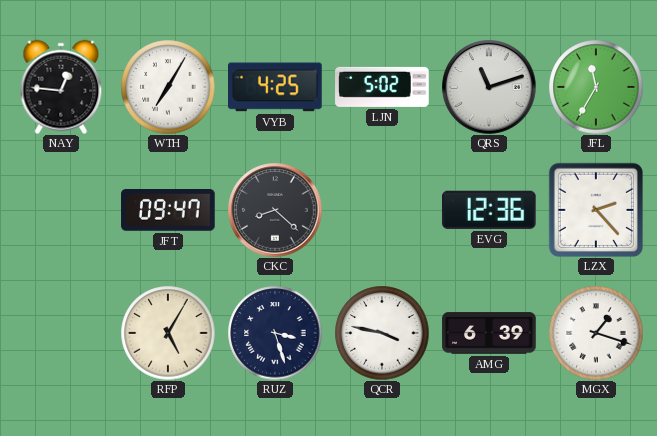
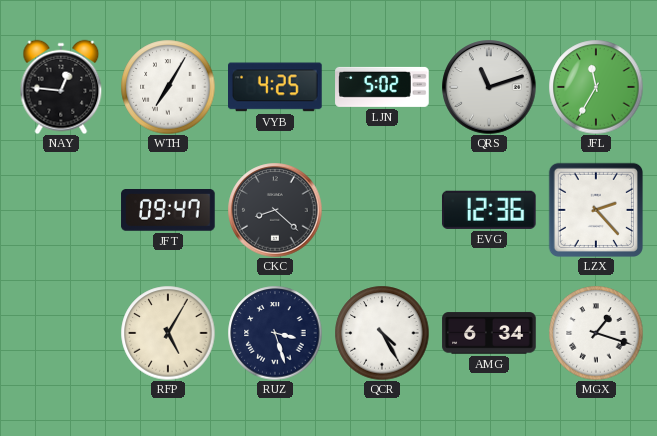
QCR: 3:47 -> 4:25 (382, 333)
AMG: 6:39 -> 6:34 (489, 333)
